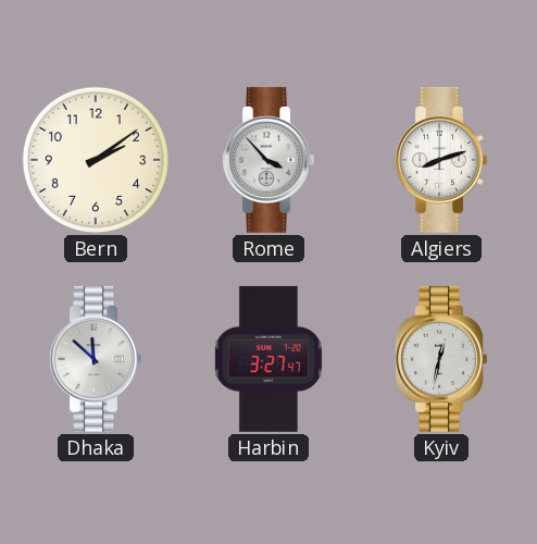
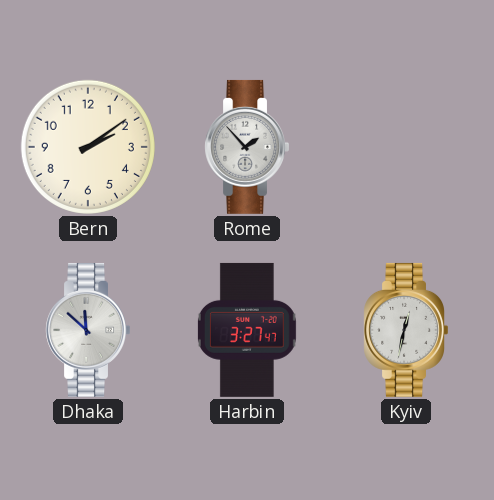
Rome: 3:53 -> 1:53 (246, 147)
Algiers: 8:12 -> none (440, 160)
